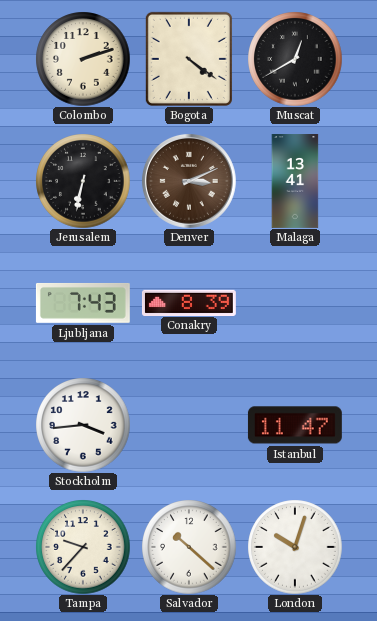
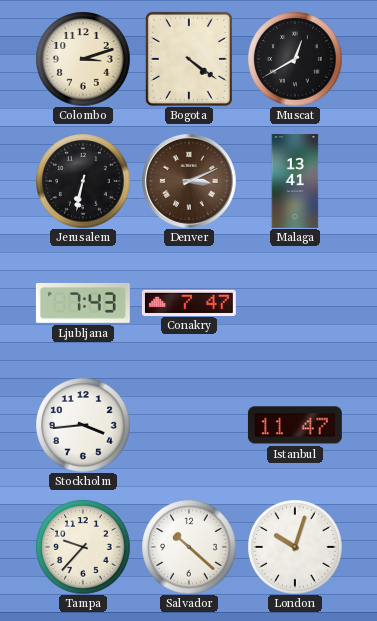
Colombo: 2:12 -> 3:12 (83, 59)
Conakry: 8:39 -> 7:47 (189, 302)
